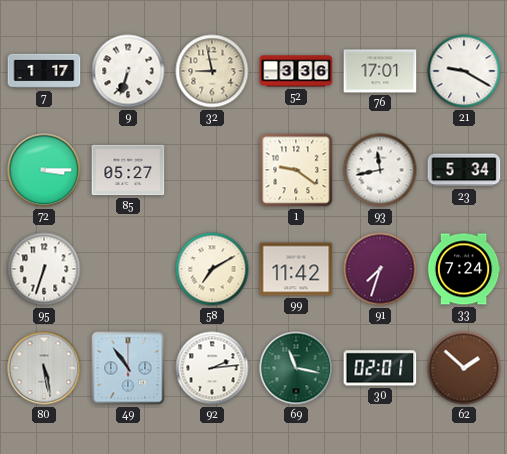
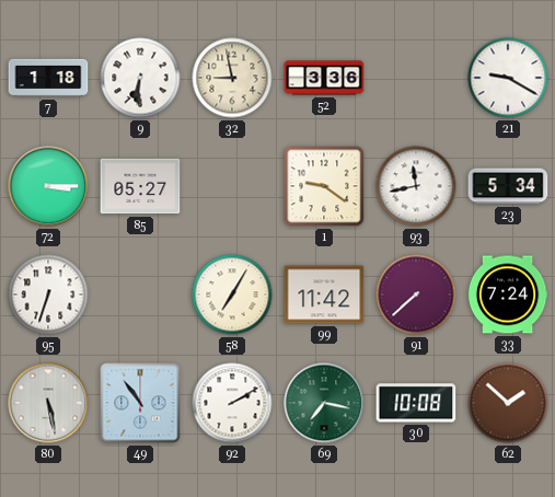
7: 1:17 -> 1:18 (48, 78)
9: 6:33 -> 6:31 (140, 78)
76: 17:01 -> none (380, 71)
58: 7:10 -> 7:05 (232, 294)
91: 7:33 -> 7:38 (416, 294)
92: 2:14 -> 2:10 (232, 403)
69: 11:17 -> 7:17 (324, 403)
30: 02:01 -> 10:08 (416, 403)
